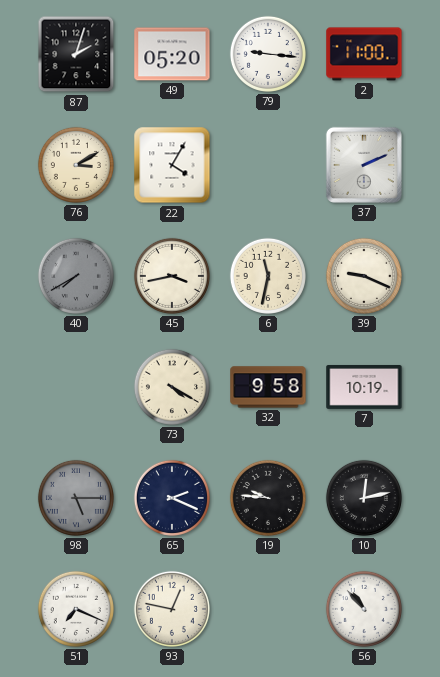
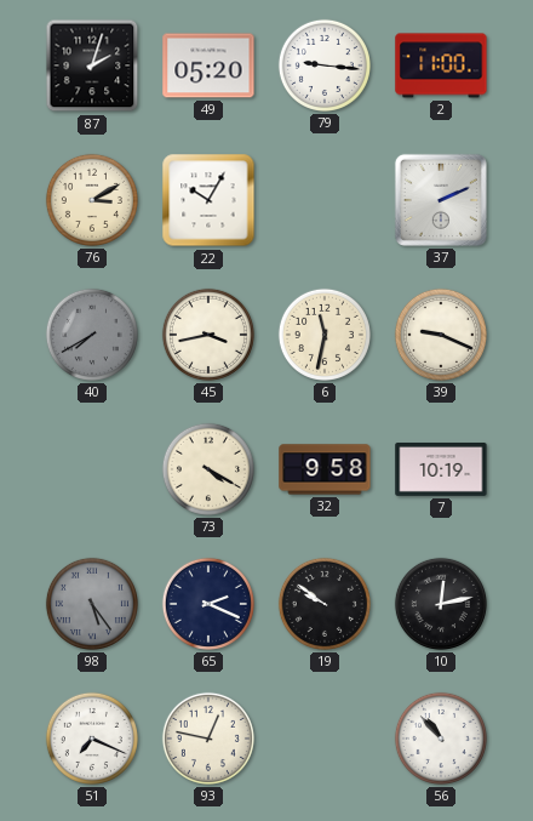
22: 4:05 -> 10:05 (208, 200)
98: 5:15 -> 5:24 (92, 604)
19: 9:46 -> 9:51 (325, 604)
